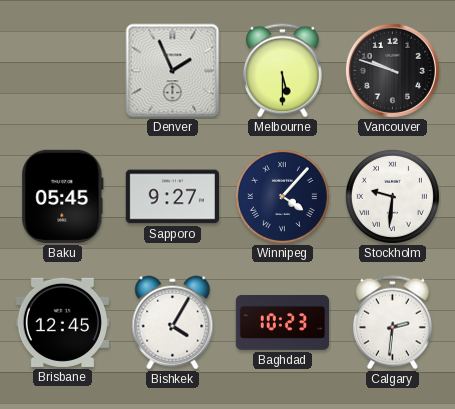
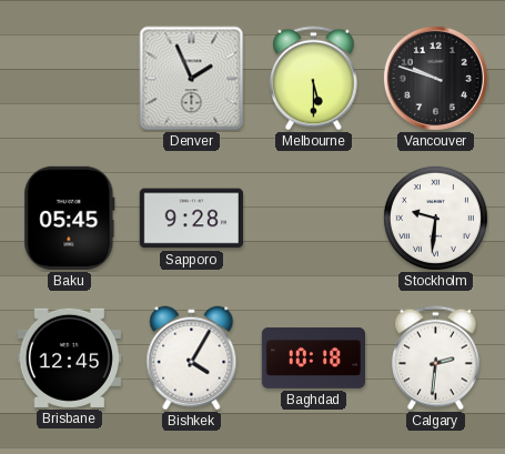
Sapporo: 9:27 -> 9:28 (191, 219)
Winnipeg: 4:07 -> none (282, 196)
Baghdad: 10:23 -> 10:18 (314, 357)
